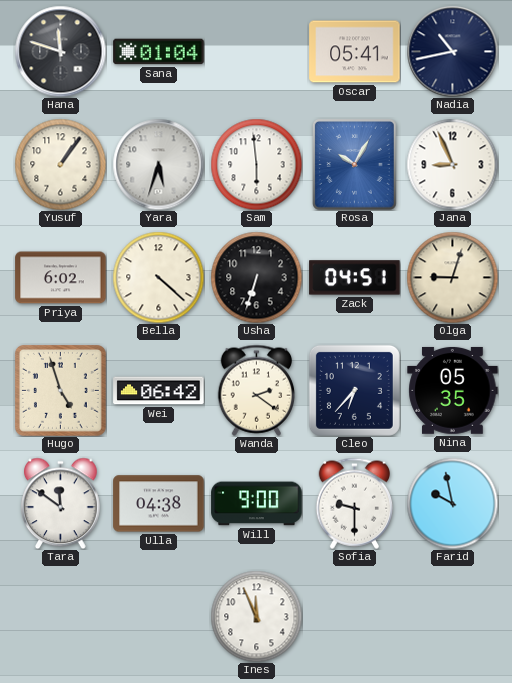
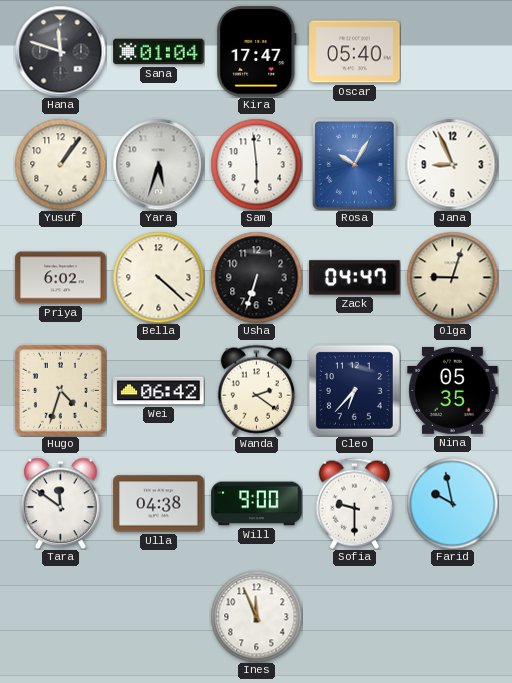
Kira: none -> 17:47 (257, 52)
Oscar: 05:41 -> 05:40 (355, 52)
Nadia: 10:43 -> none (452, 51)
Zack: 04:51 -> 04:47 (355, 278)
Hugo: 4:57 -> 4:33 (60, 390)
